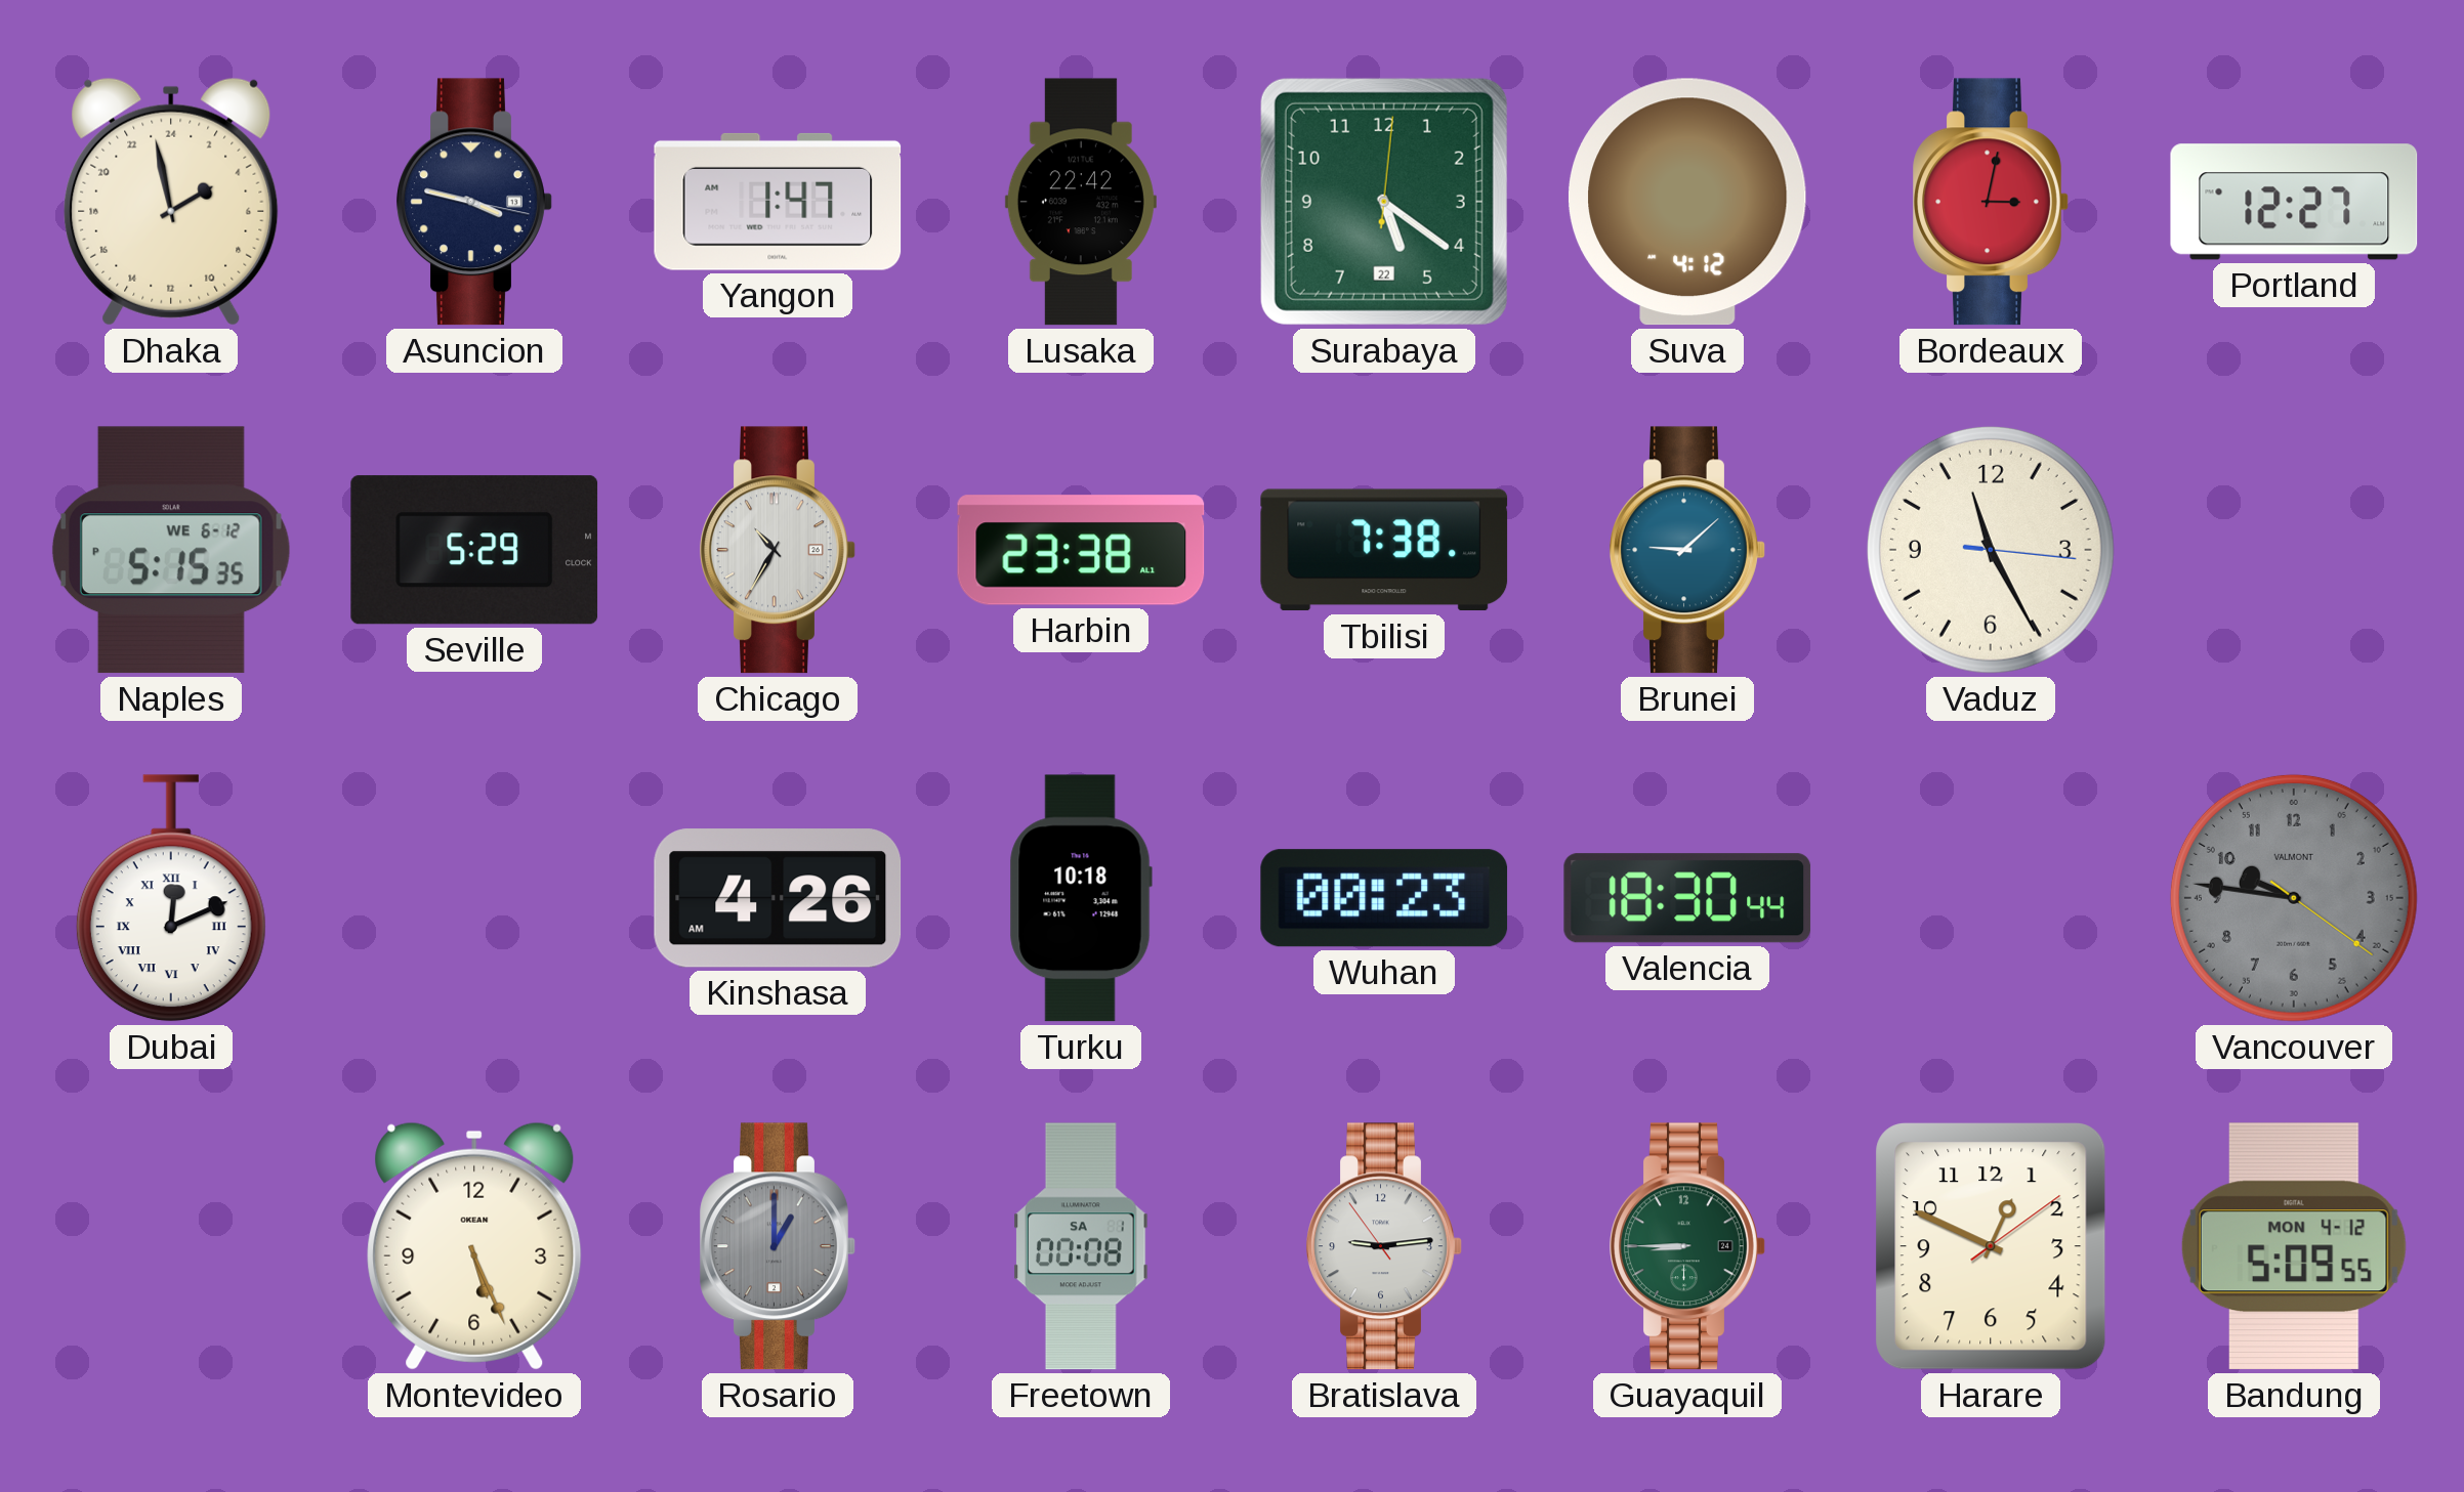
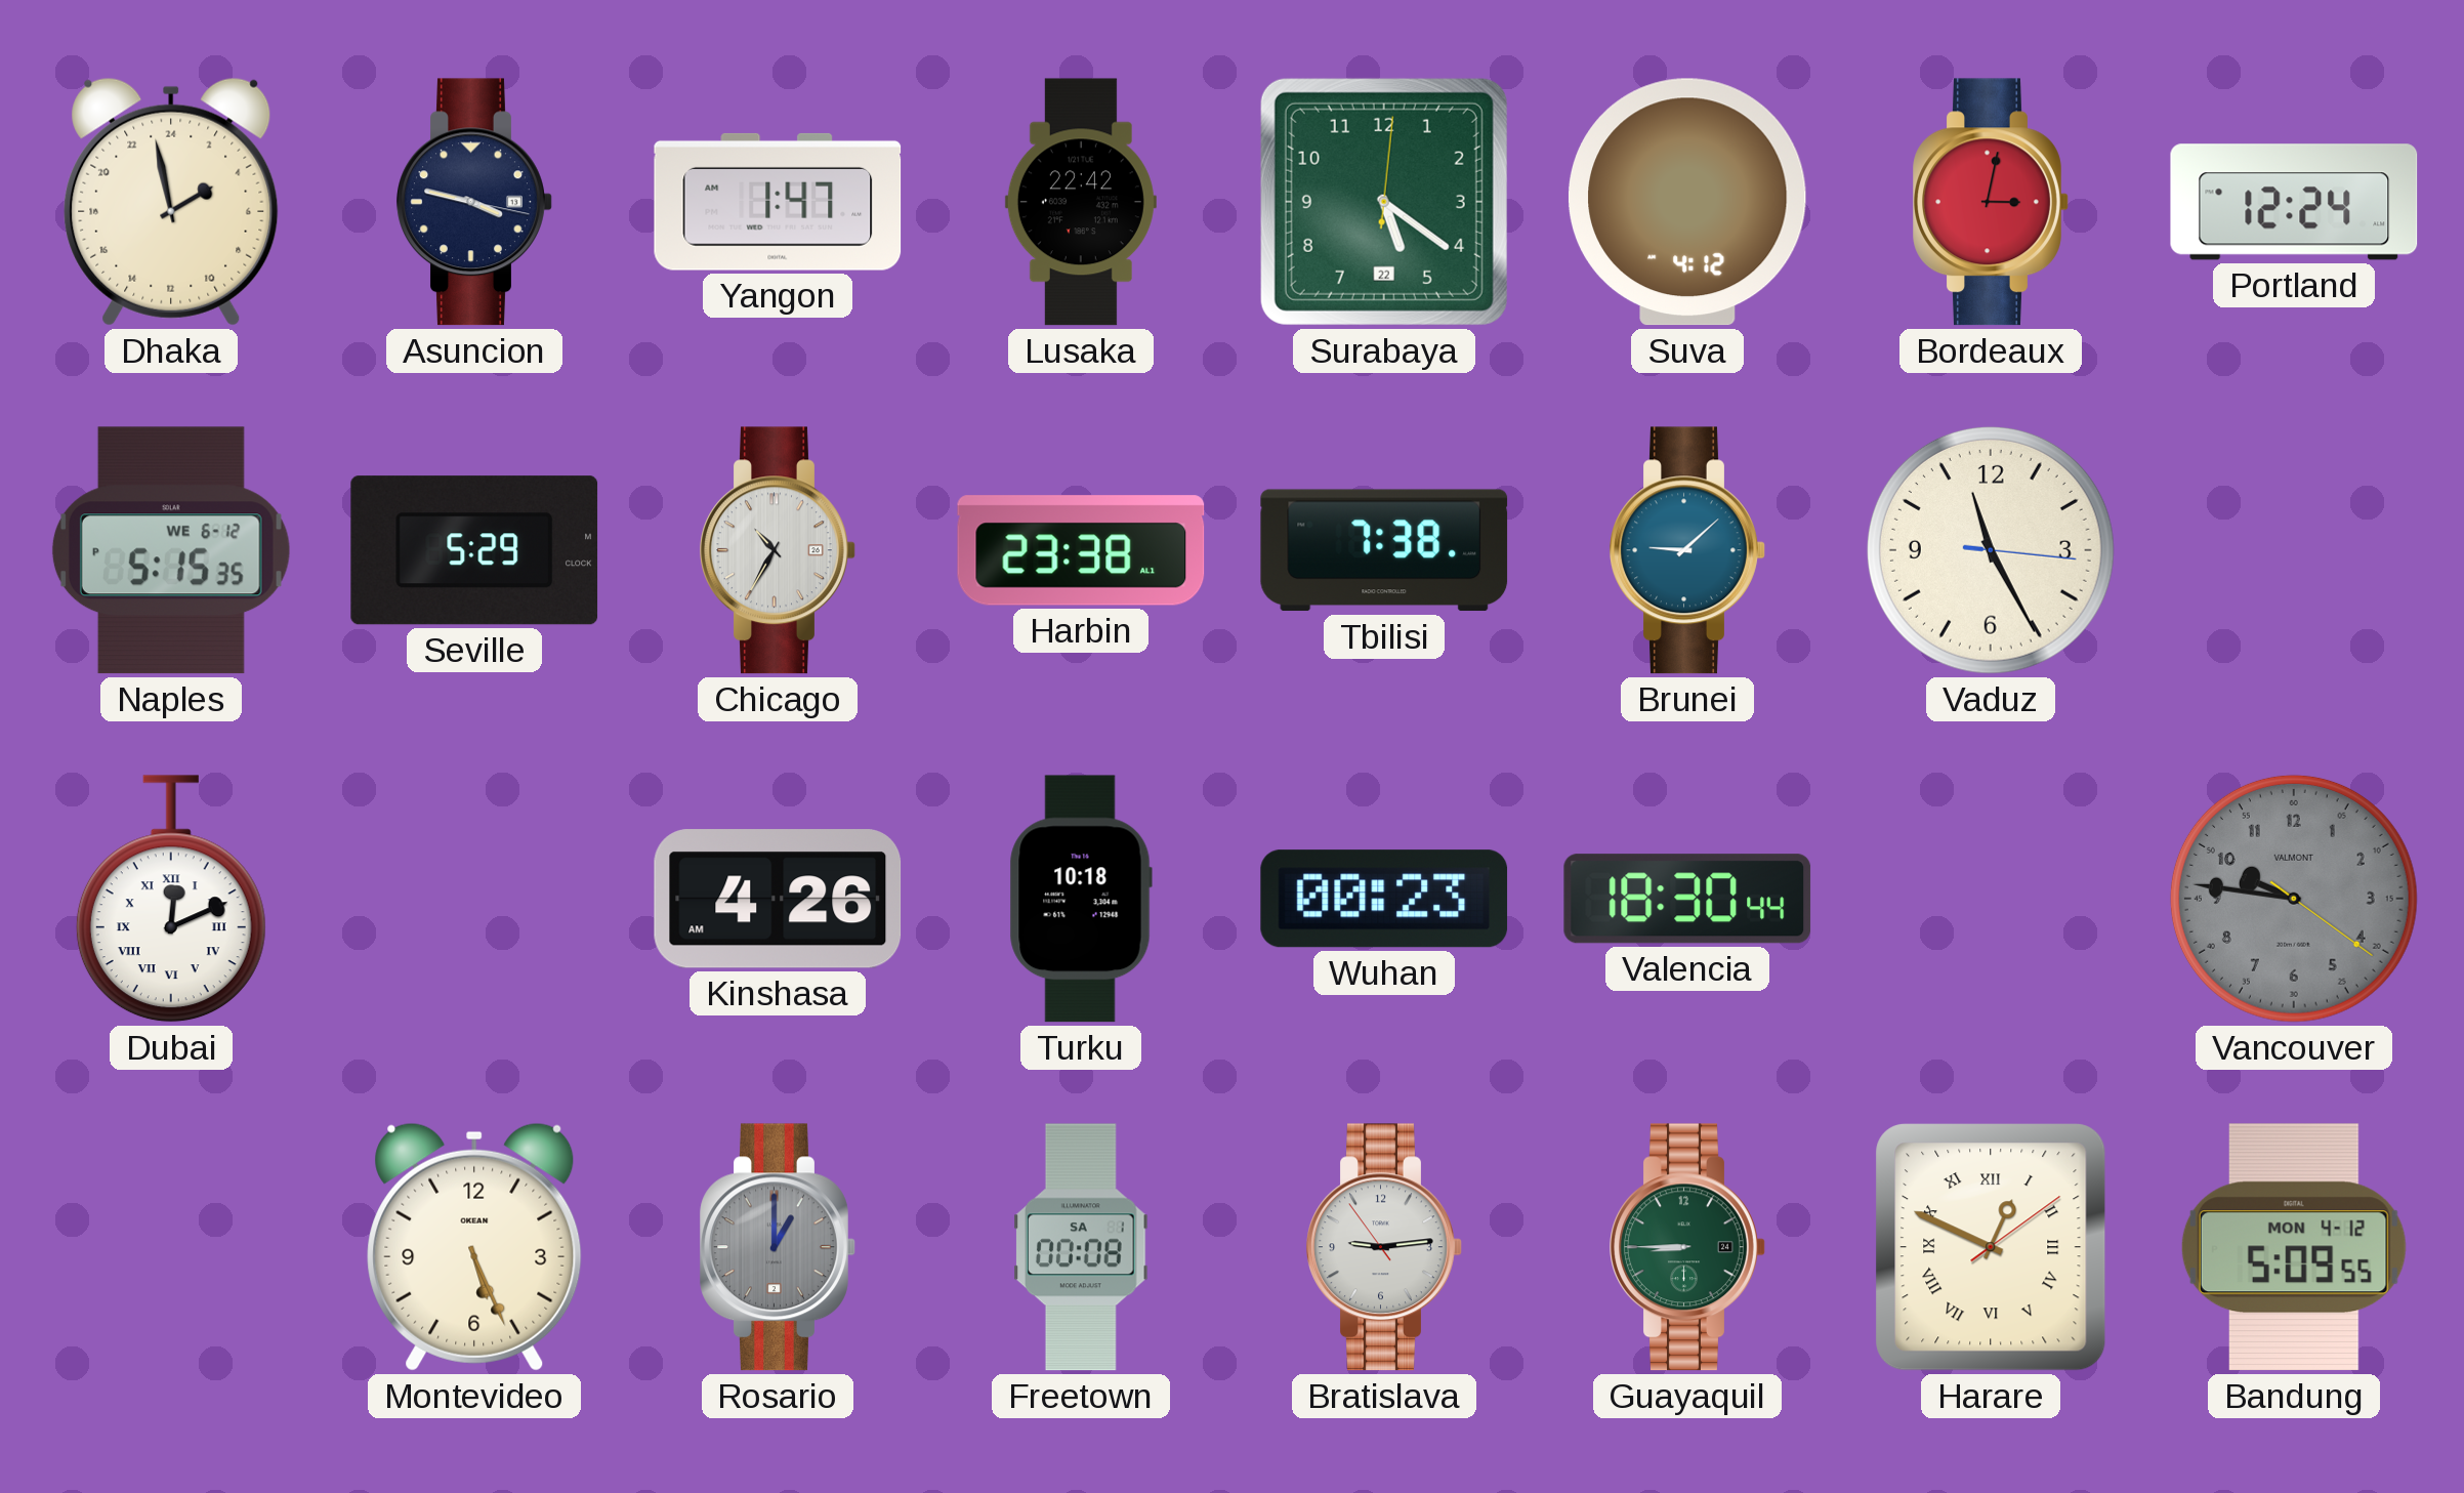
Portland: 12:27 -> 12:24 (2294, 202)
Harare numerals: Arabic -> Roman (1991, 1247)
